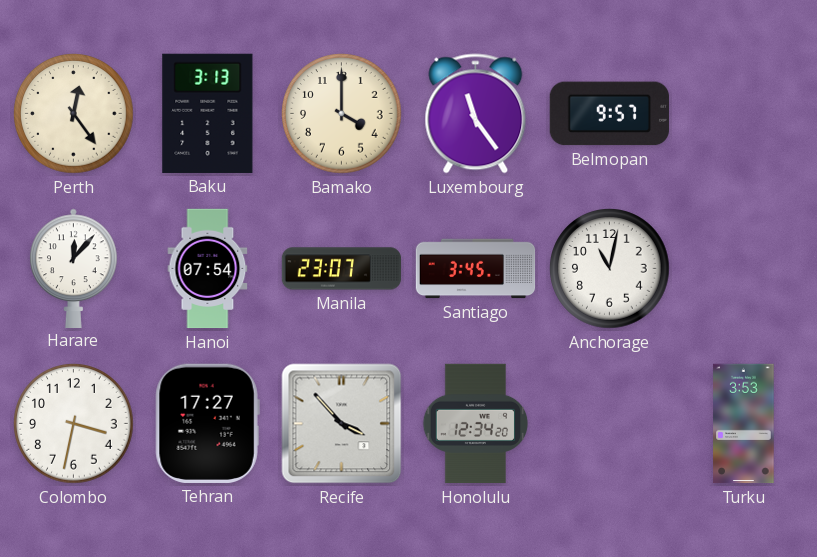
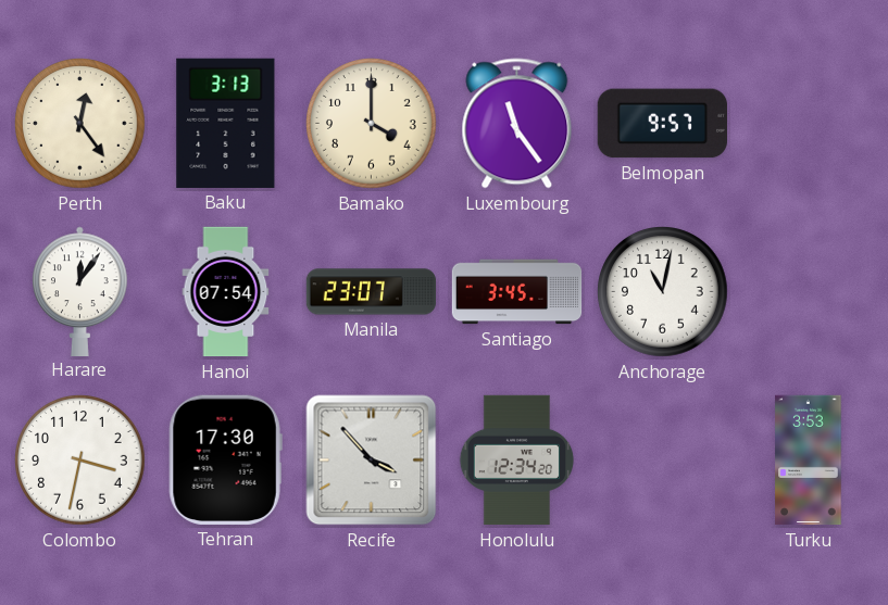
Harare: 12:07 -> 12:06 (80, 291)
Tehran: 17:27 -> 17:30 (225, 459)
